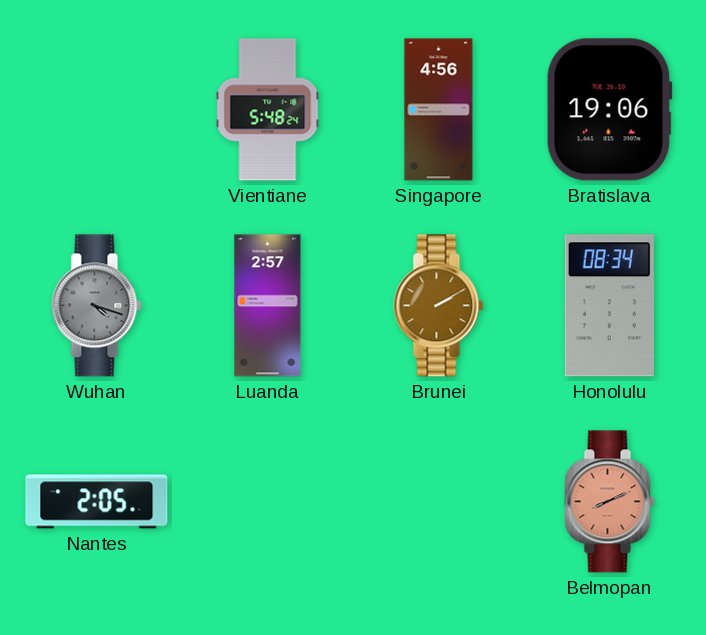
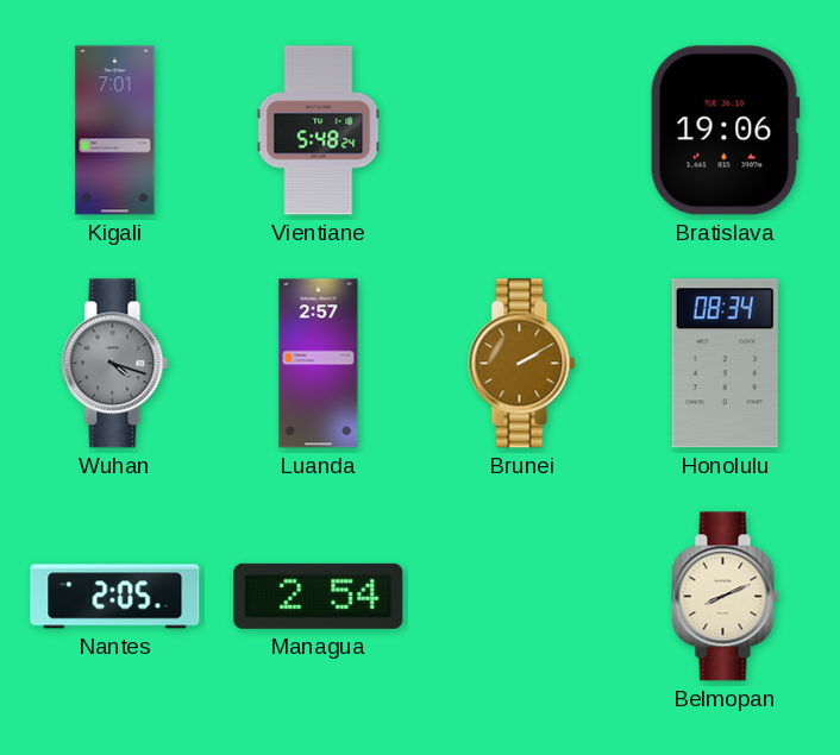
Kigali: none -> 7:01 (115, 131)
Singapore: 4:56 -> none (439, 110)
Managua: none -> 2:54 (319, 596)
Belmopan dial: salmon -> cream (726, 597)
